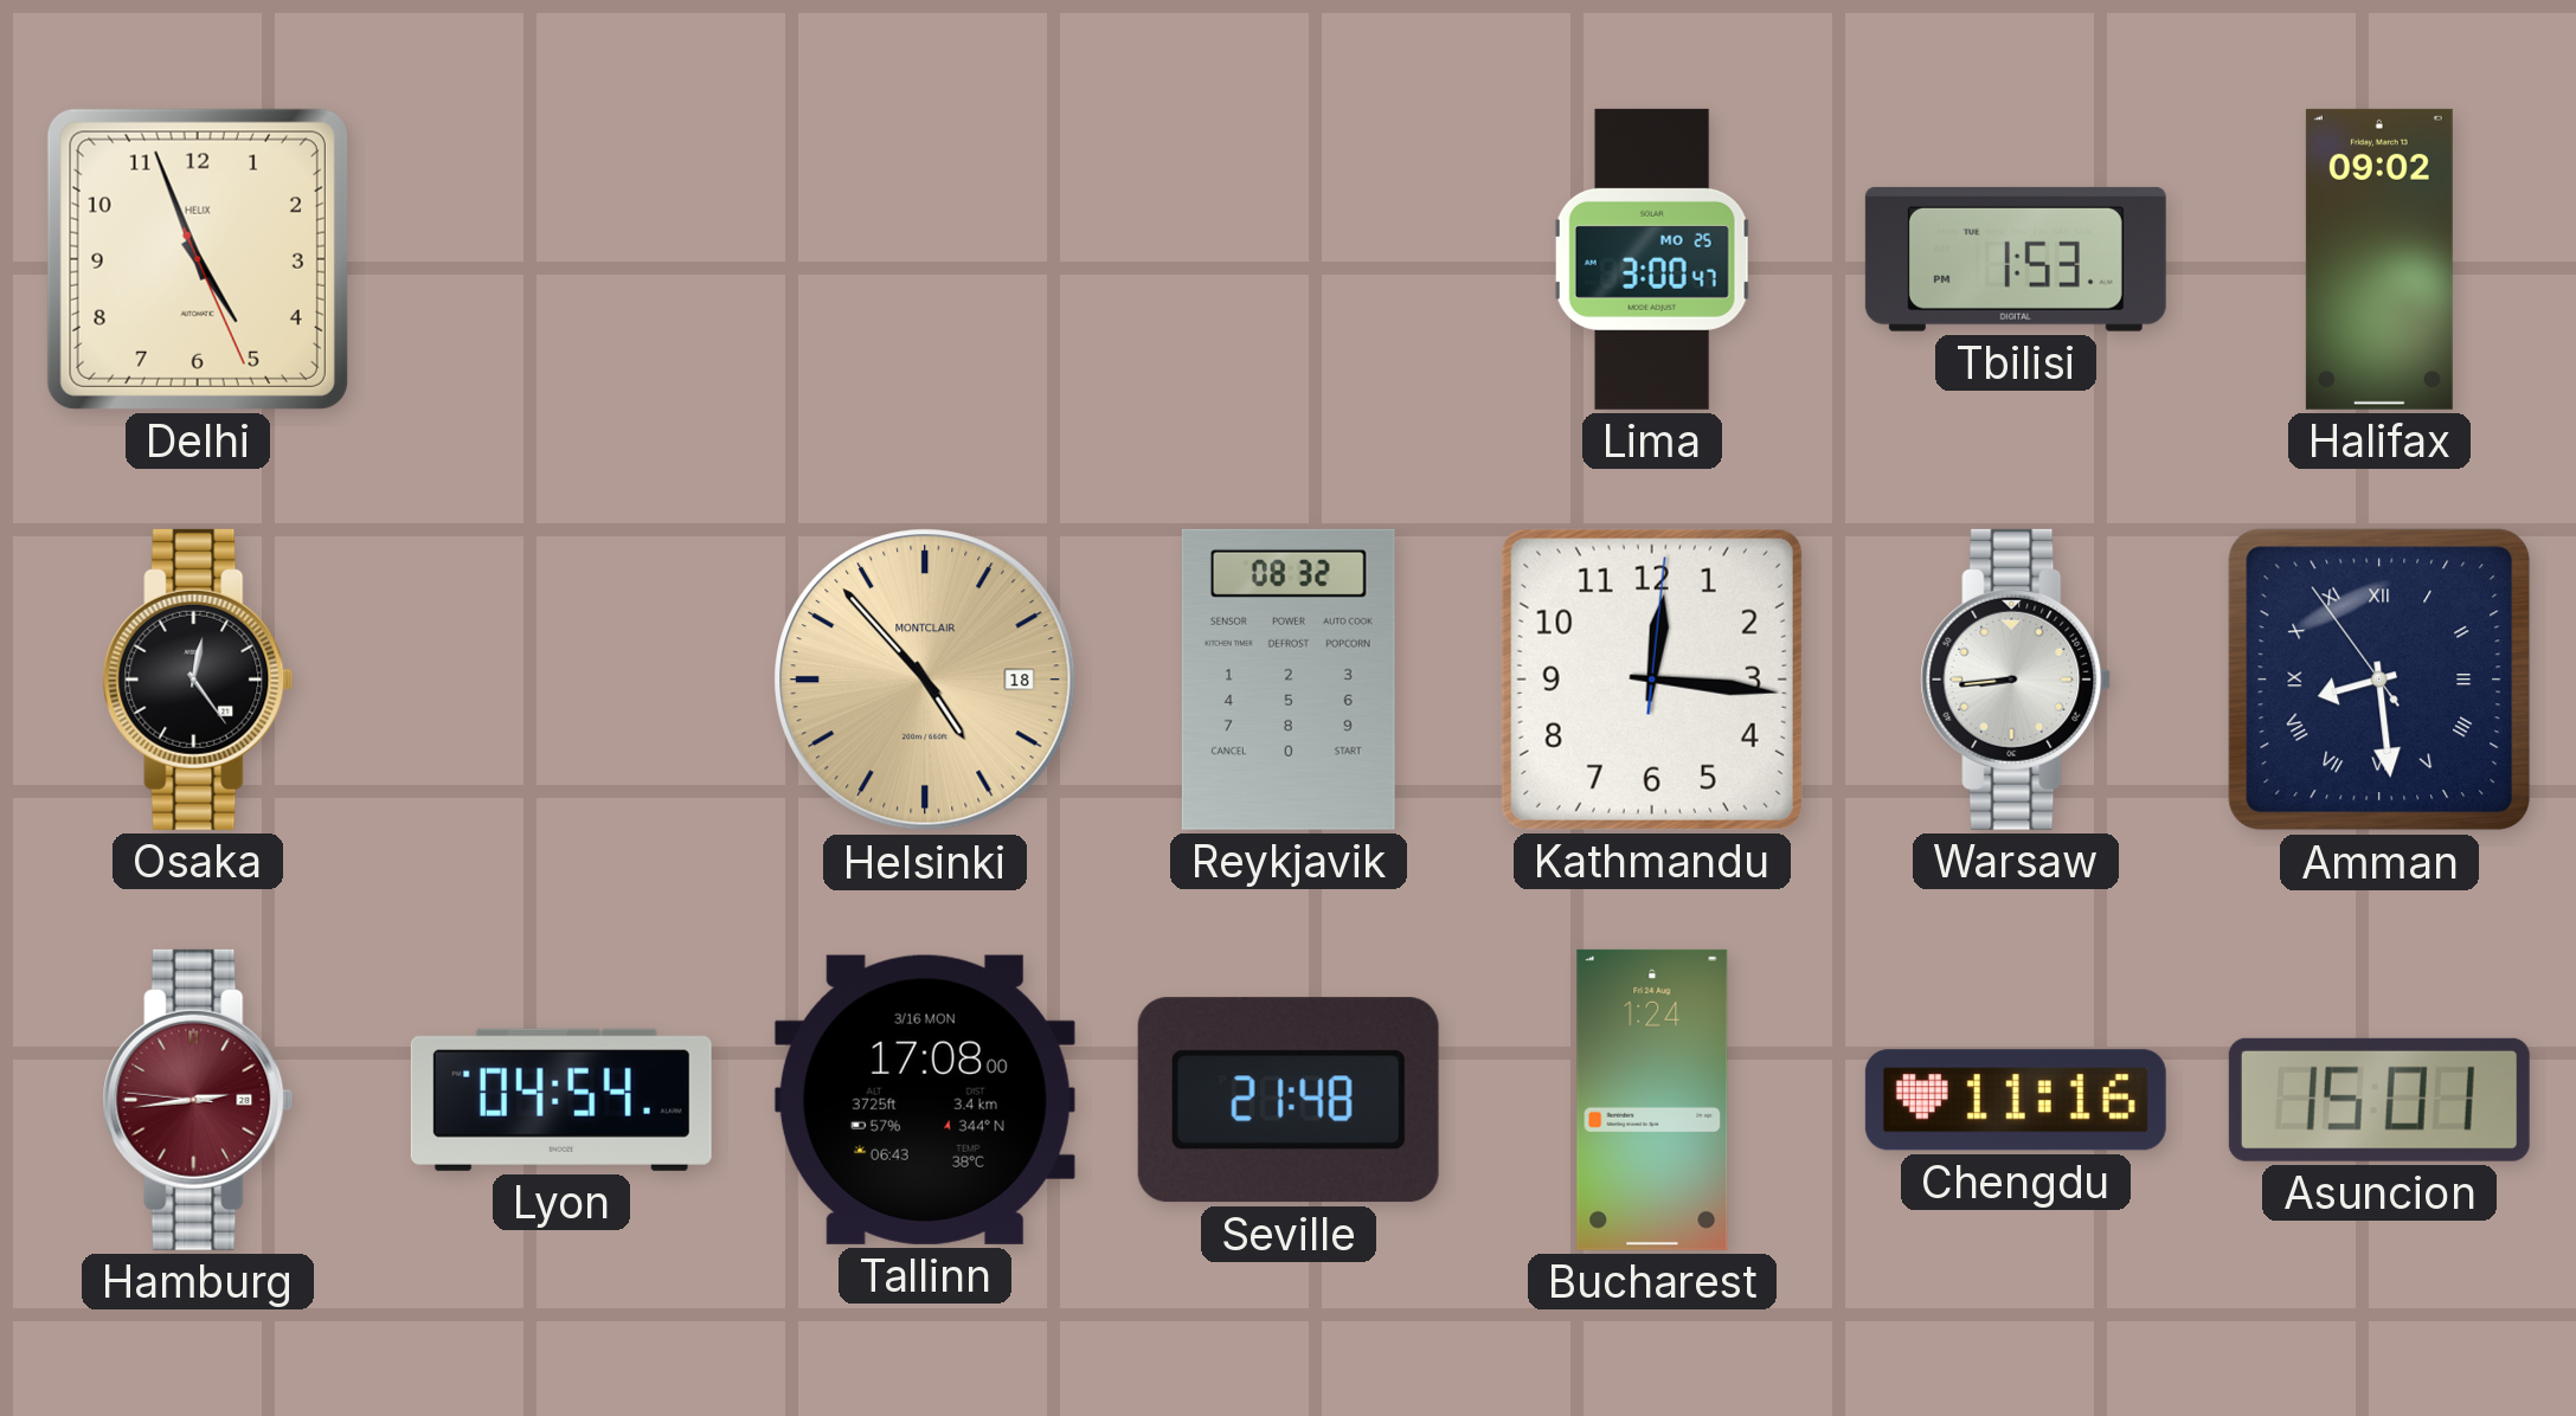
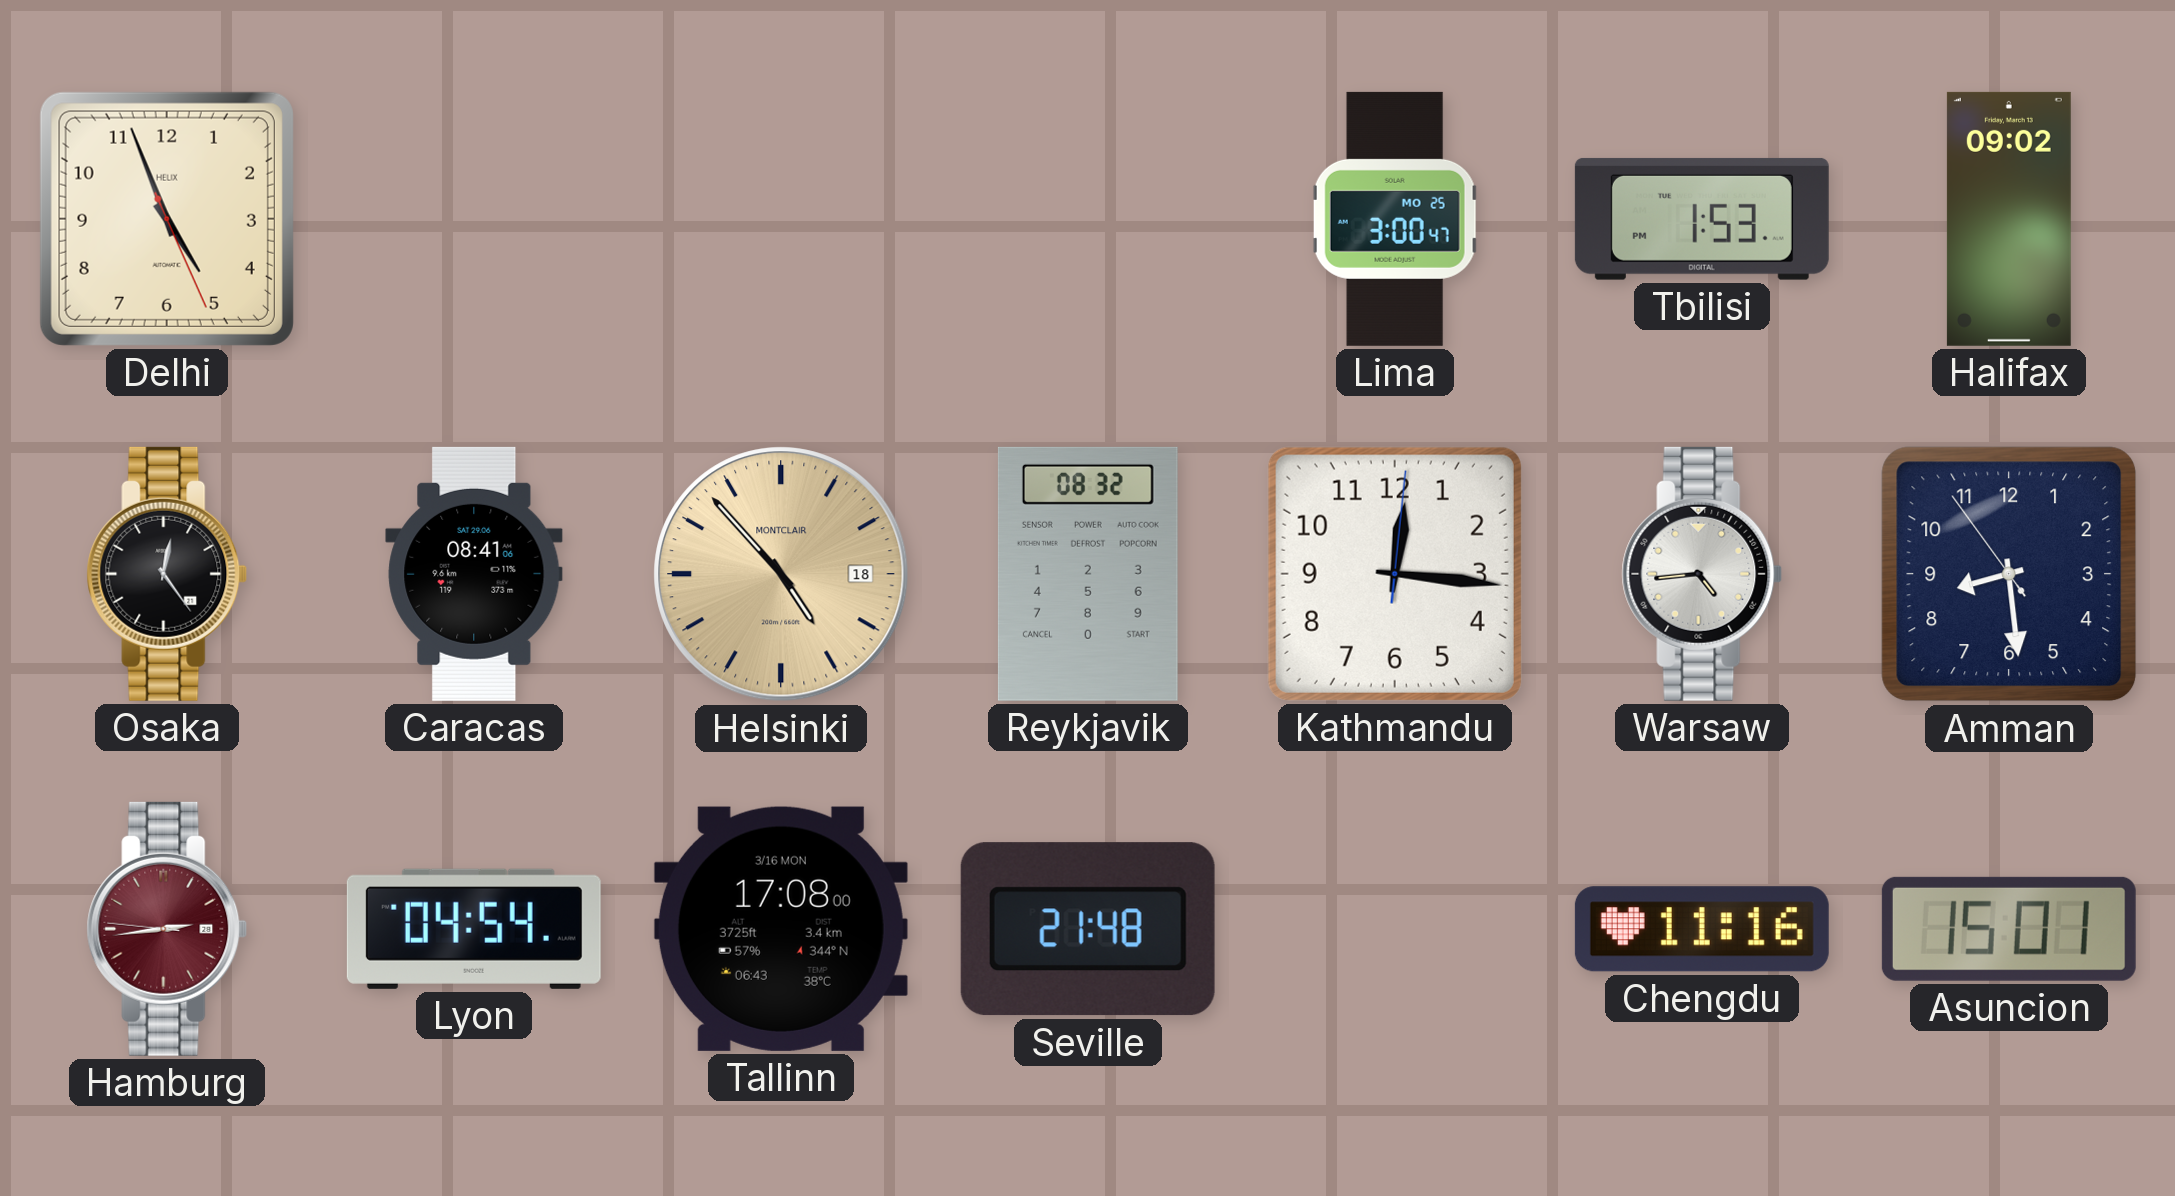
Caracas: none -> 08:41 (474, 574)
Warsaw: 8:44 -> 4:44 (1702, 574)
Amman numerals: Roman -> Arabic (2009, 574)
Bucharest: 1:24 -> none (1652, 1100)
